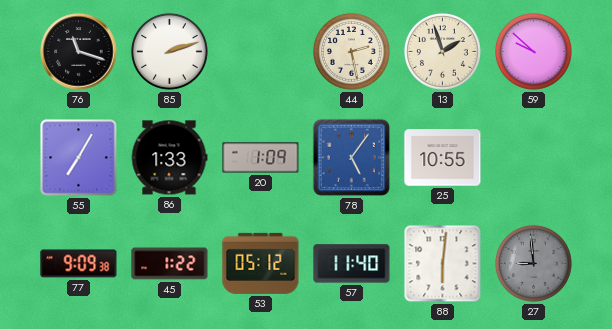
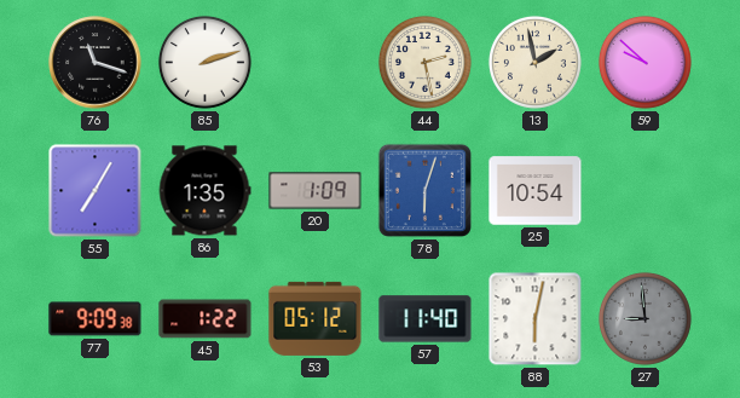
13: 1:57 -> 1:58 (534, 62)
86: 1:33 -> 1:35 (204, 191)
78: 5:06 -> 6:03 (424, 190)
25: 10:55 -> 10:54 (536, 191)
88: 6:01 -> 6:02 (536, 319)
